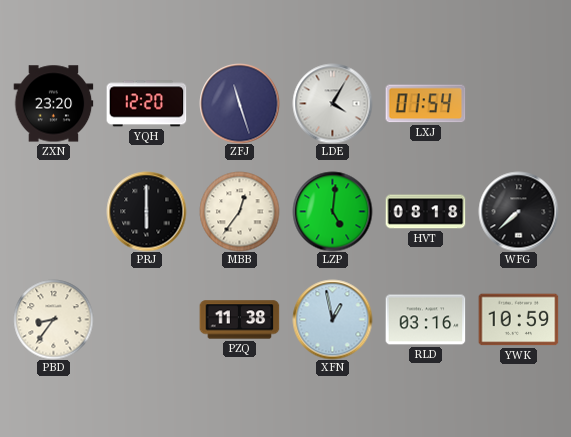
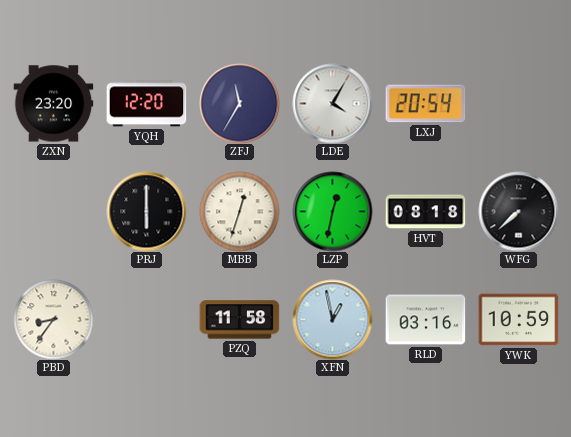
ZFJ: 11:27 -> 11:35 (239, 103)
LXJ: 01:54 -> 20:54 (425, 104)
MBB: 12:36 -> 12:33 (239, 211)
LZP: 5:01 -> 12:32 (332, 211)
PZQ: 11:38 -> 11:58 (239, 320)
